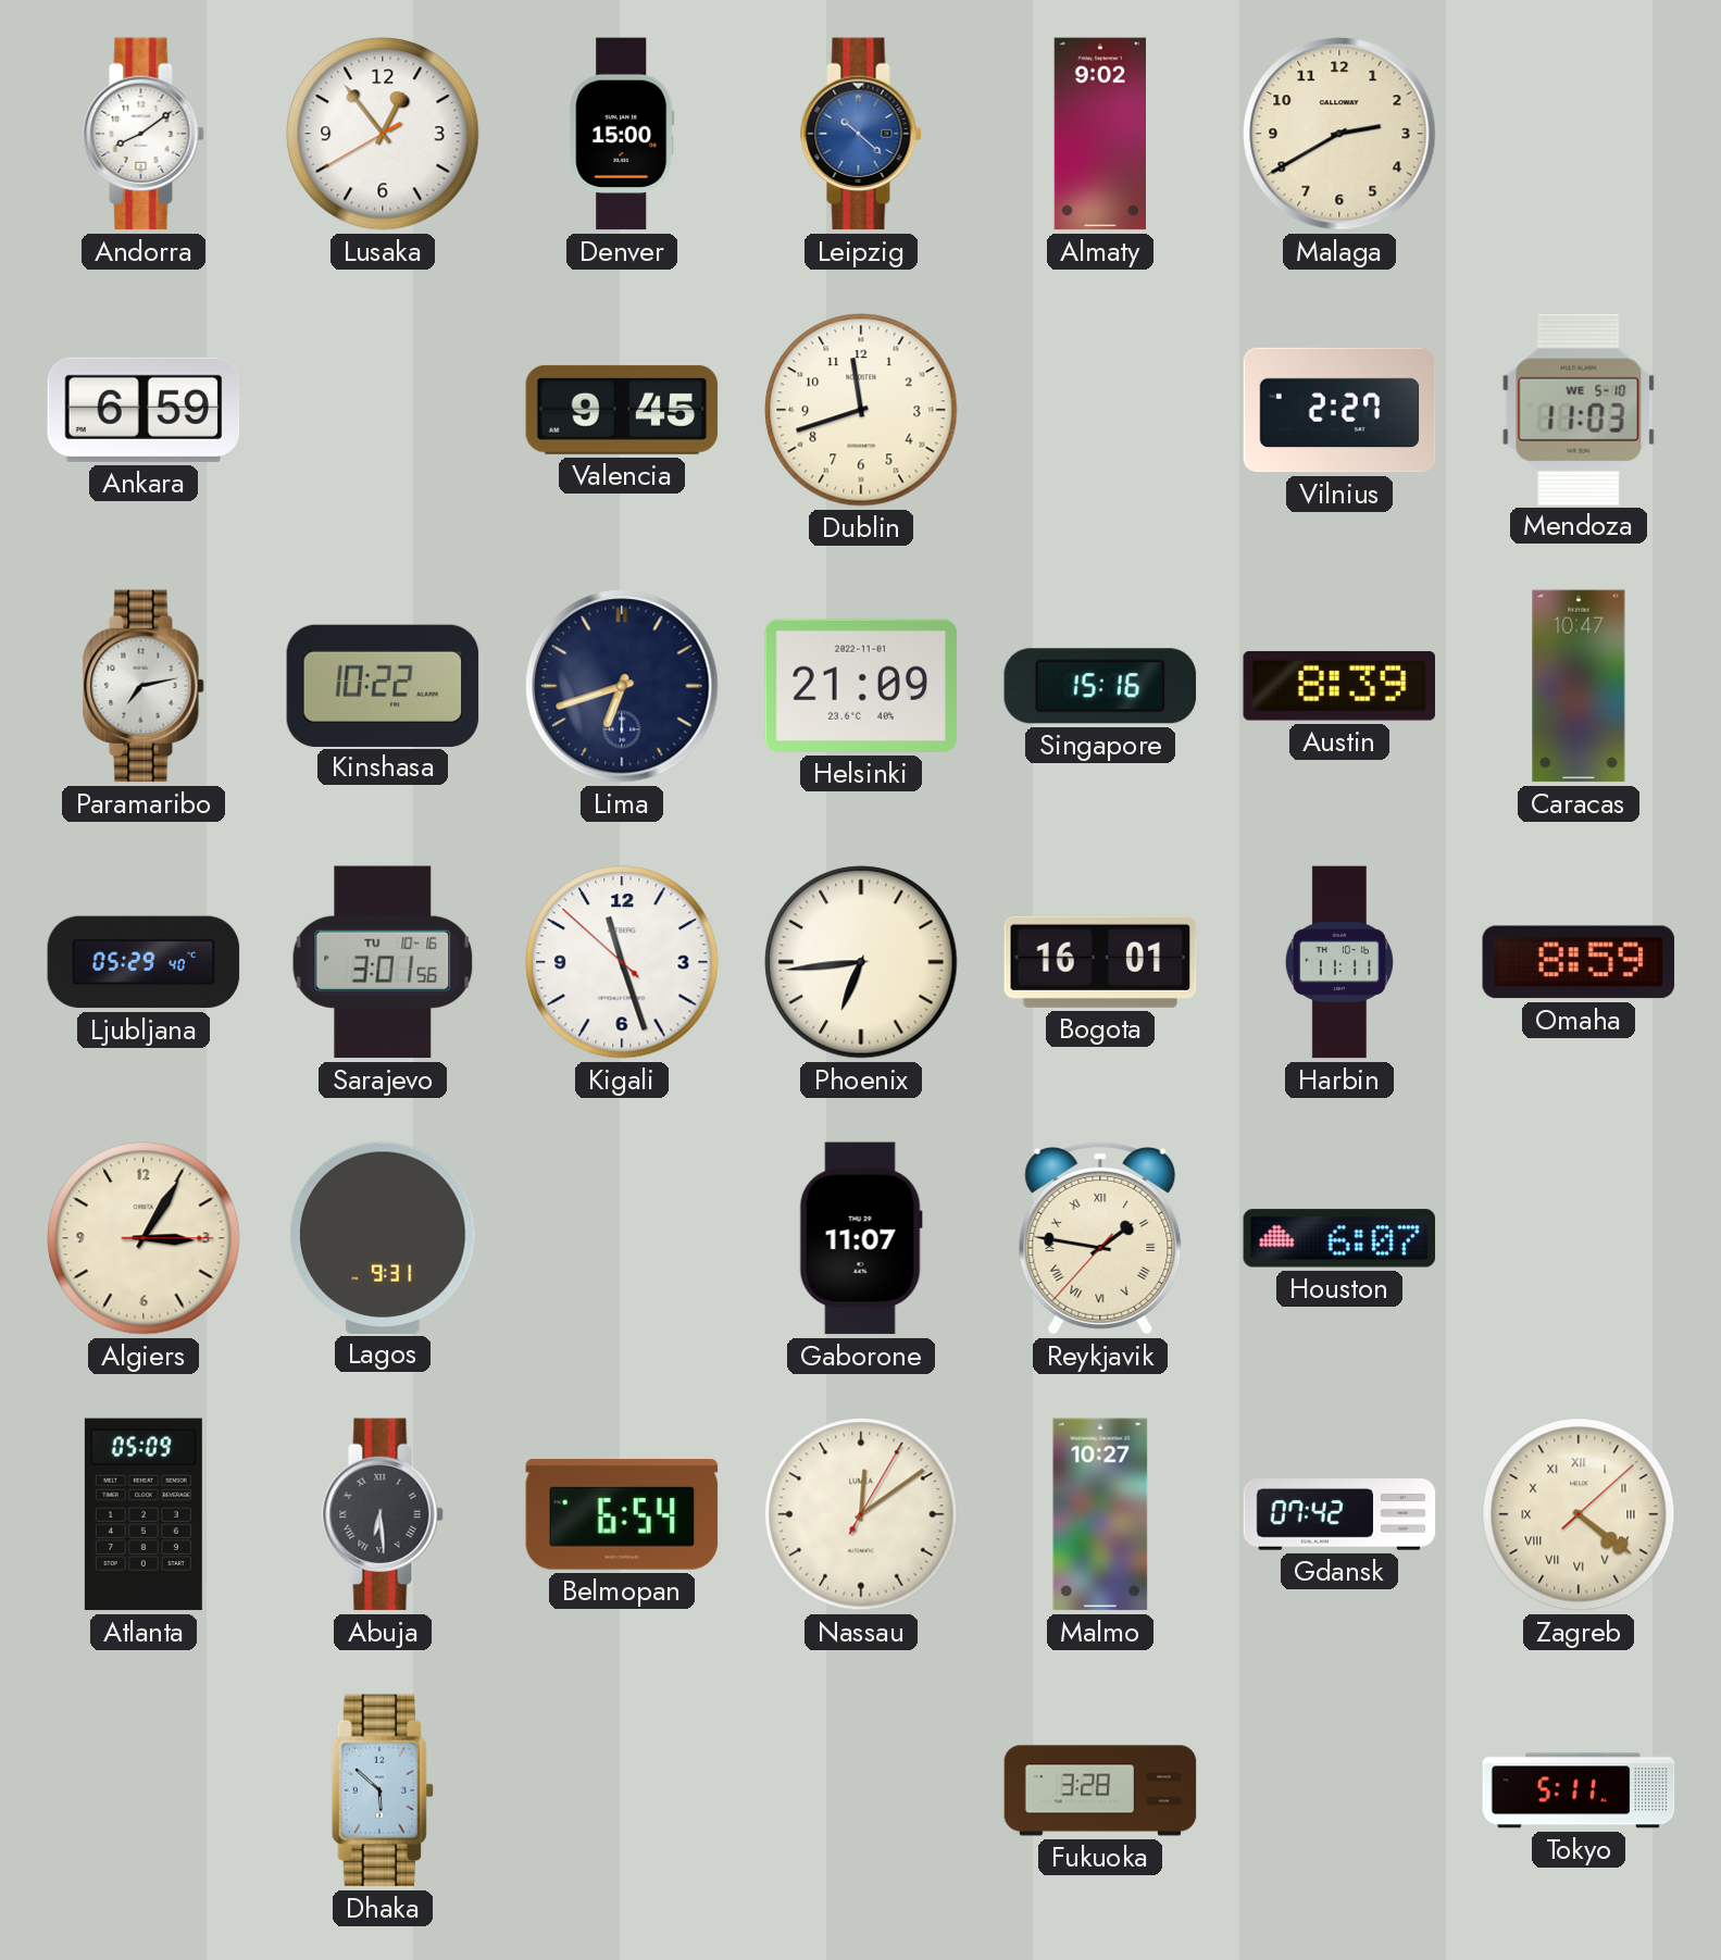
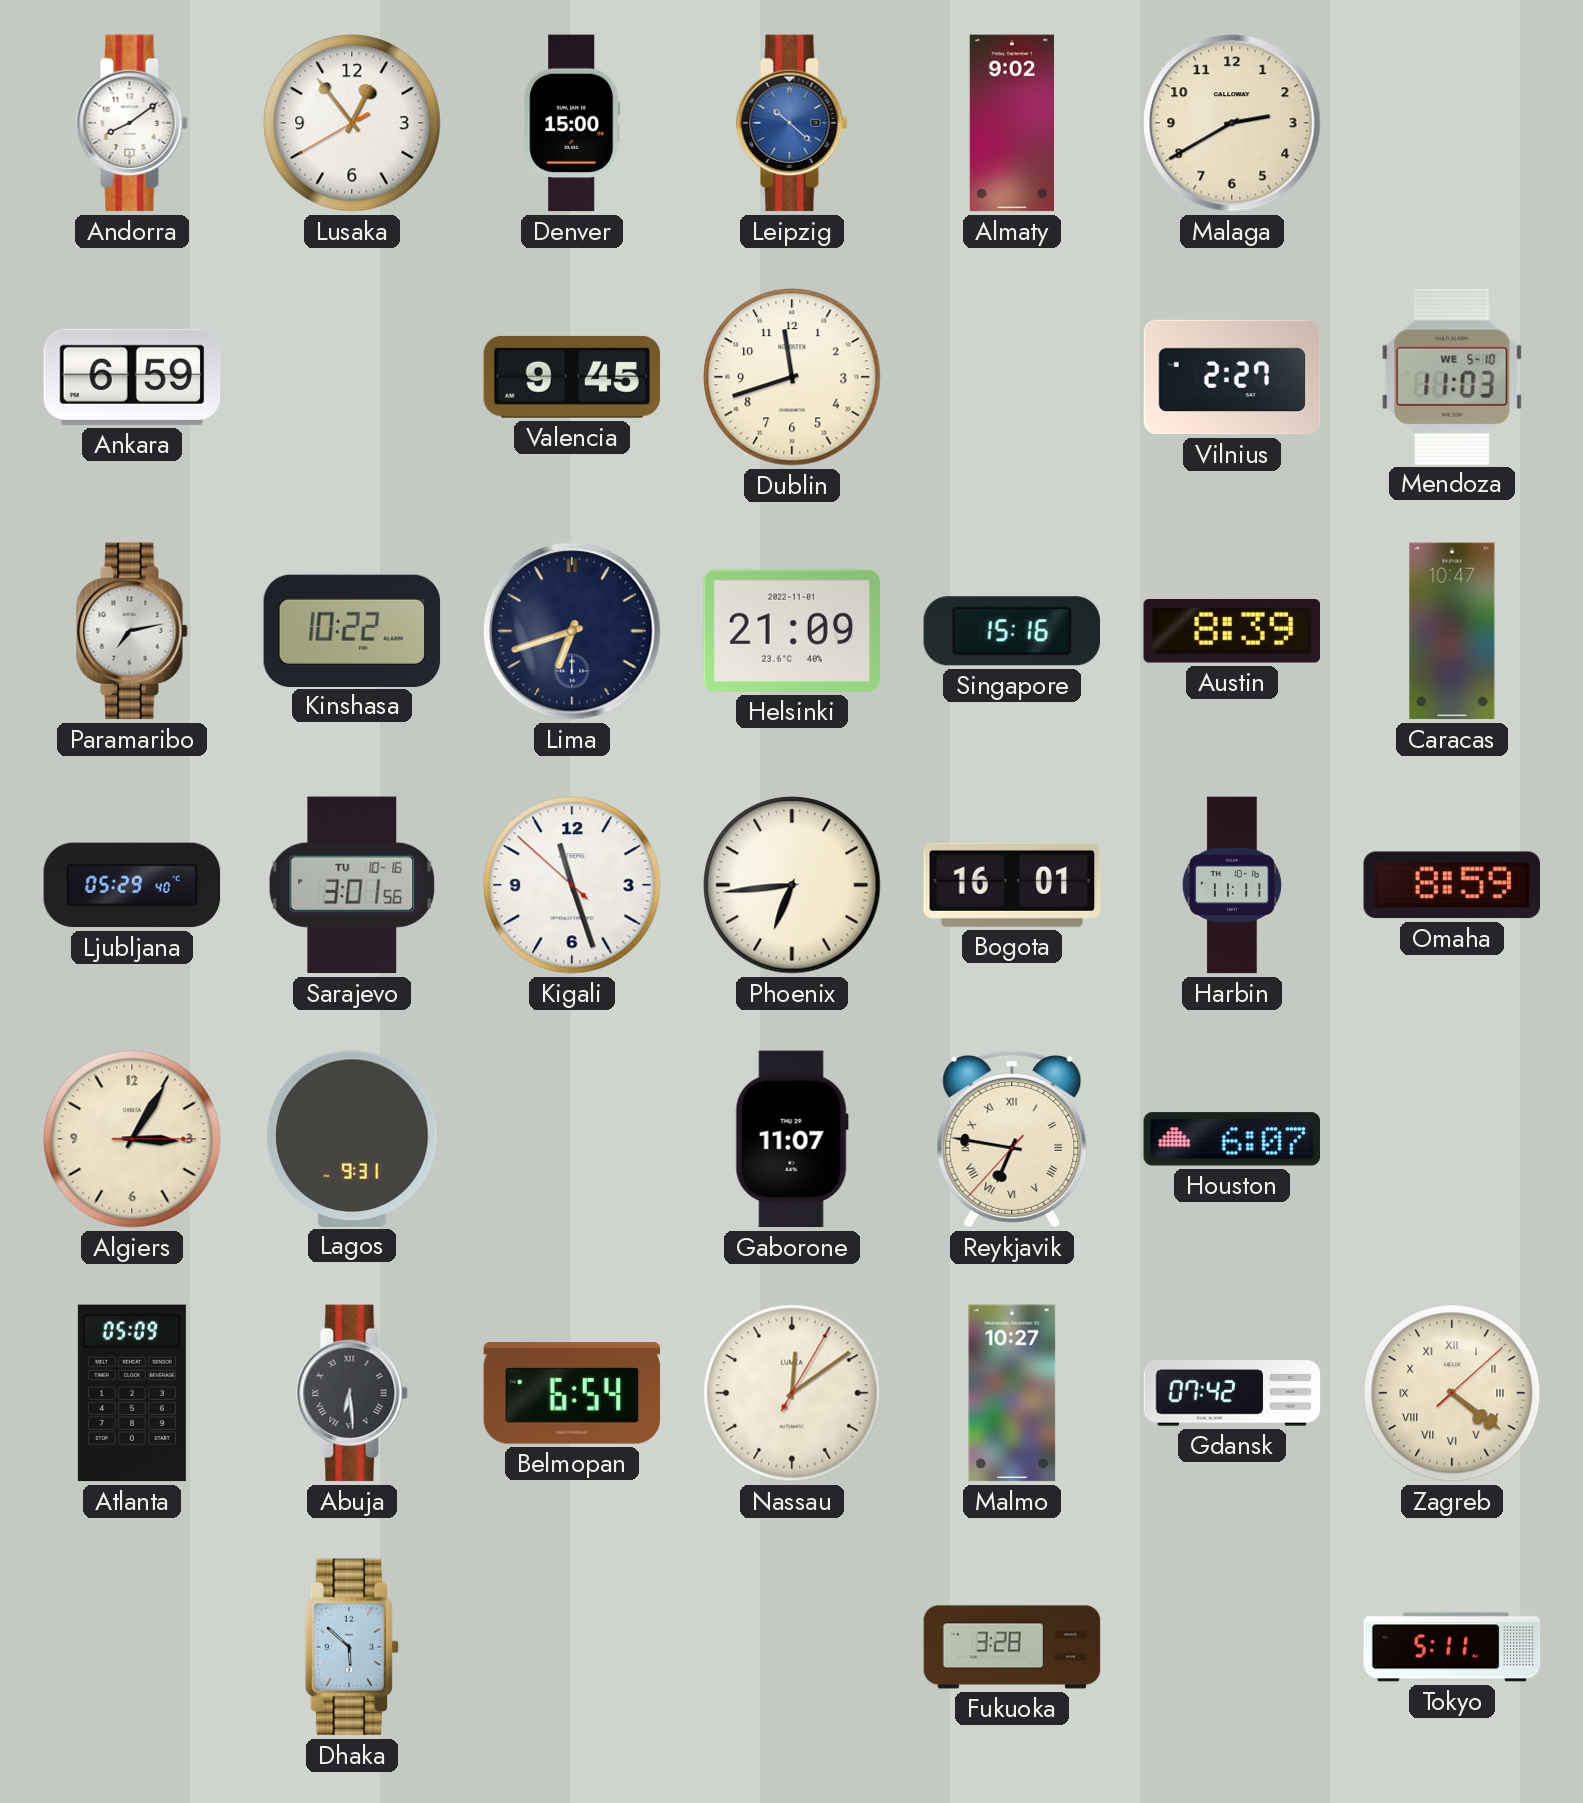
Reykjavik: 1:46 -> 6:46 (1012, 1139)
